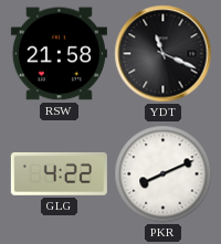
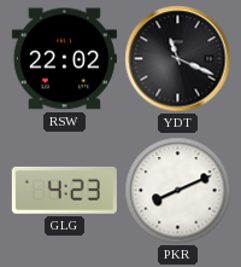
RSW: 21:58 -> 22:02 (64, 59)
GLG: 4:22 -> 4:23 (64, 190)
